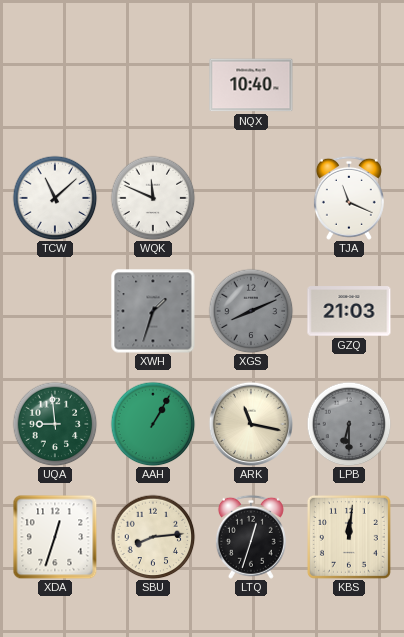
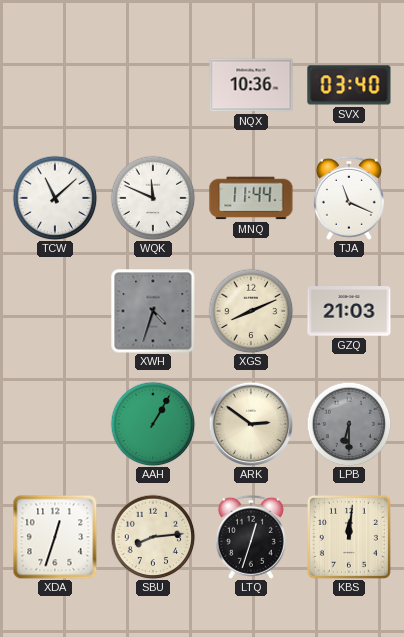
NQX: 10:40 -> 10:36 (251, 85)
SVX: none -> 03:40 (349, 85)
MNQ: none -> 11:44 (251, 198)
XWH: 1:33 -> 4:33 (153, 311)
XGS dial: grey -> cream (251, 311)
UQA: 8:59 -> none (55, 424)
ARK: 11:17 -> 2:51 (251, 424)
